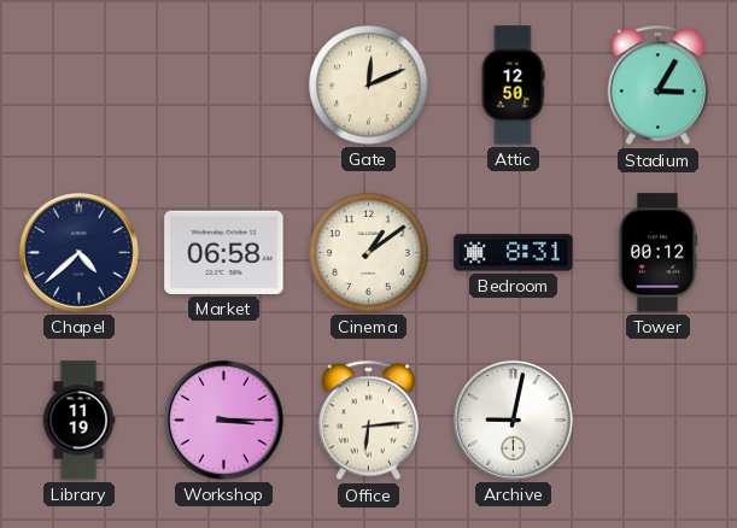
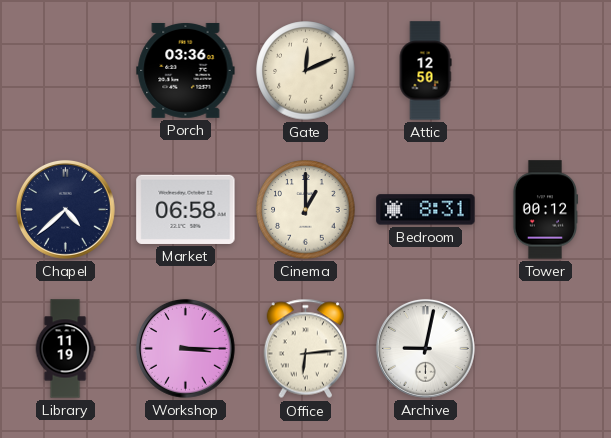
Porch: none -> 03:36 (186, 70)
Stadium: 3:05 -> none (659, 86)
Cinema: 1:09 -> 1:00 (306, 210)
